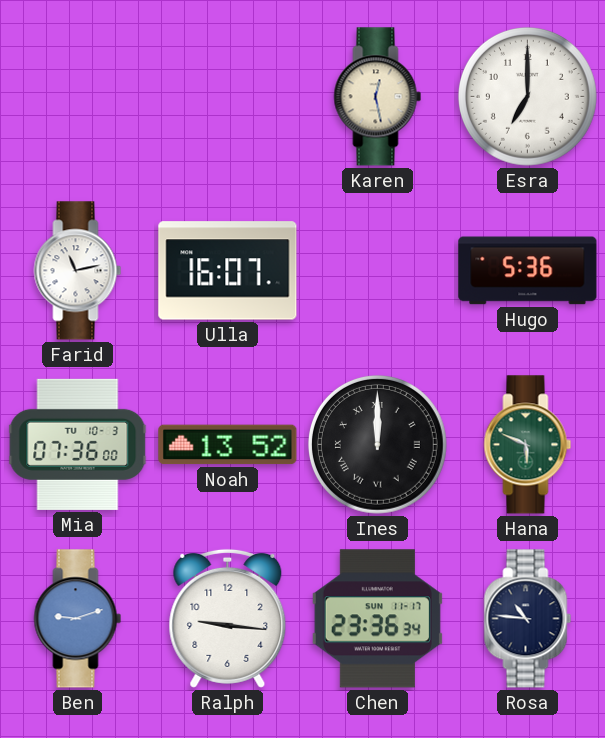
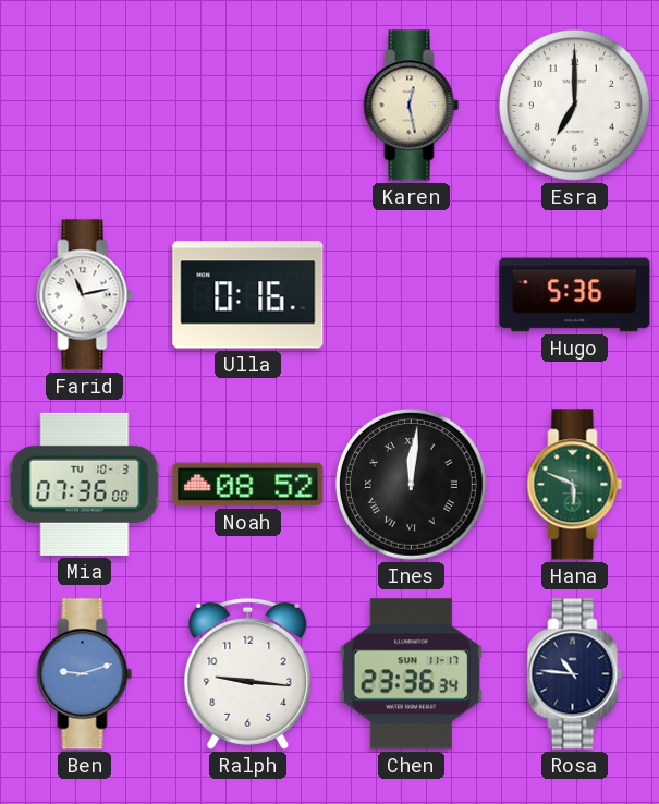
Ulla: 16:07 -> 0:16 (248, 295)
Noah: 13:52 -> 08:52 (248, 485)
Ines: 12:00 -> 12:01 (411, 484)
